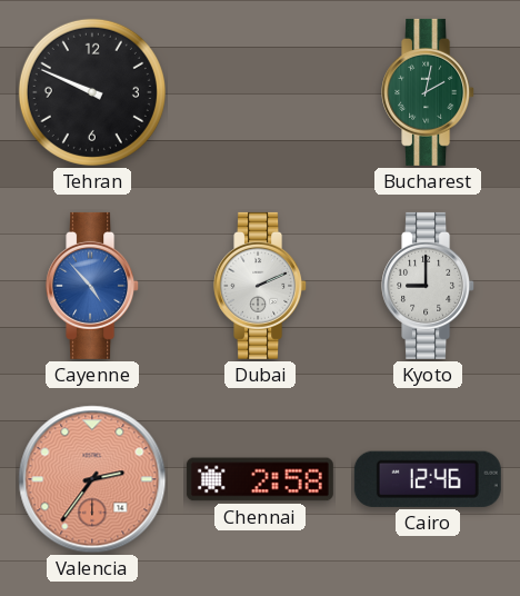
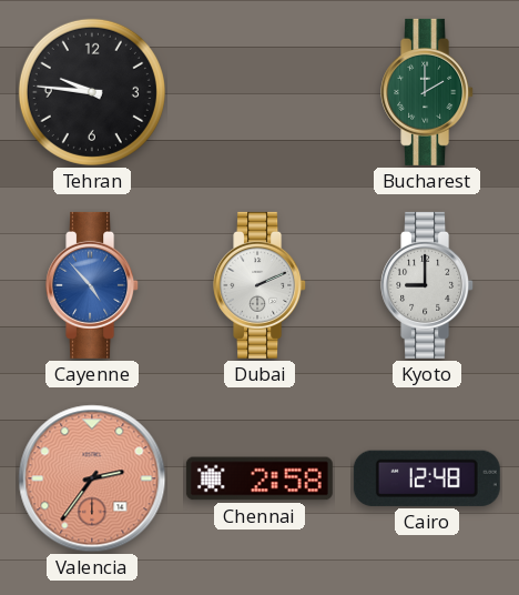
Tehran: 9:49 -> 9:46 (92, 92)
Bucharest: 2:02 -> 2:00 (428, 92)
Cairo: 12:46 -> 12:48 (427, 478)
